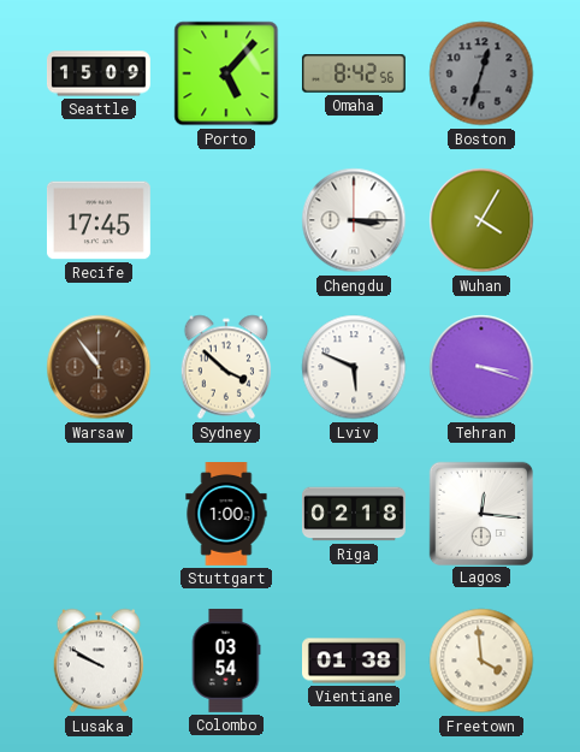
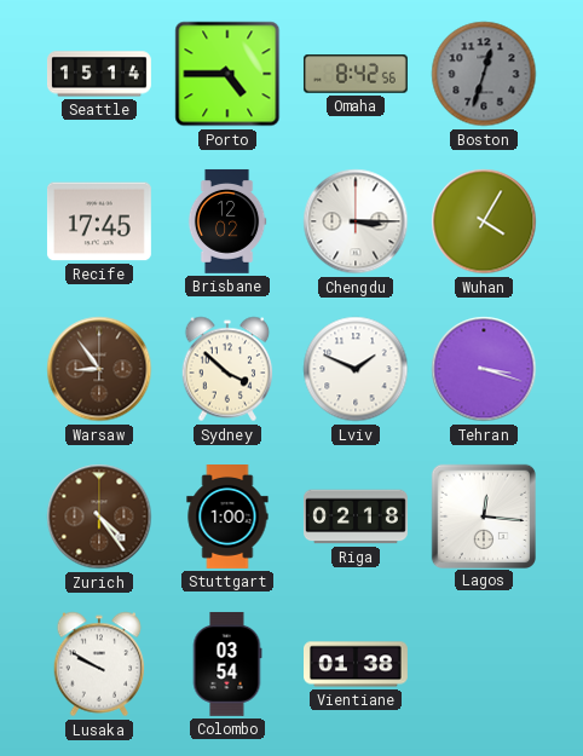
Seattle: 15:09 -> 15:14 (99, 74)
Porto: 5:07 -> 4:45 (227, 74)
Brisbane: none -> 12:02 (227, 221)
Warsaw: 10:54 -> 8:54 (99, 369)
Lviv: 5:49 -> 1:49 (356, 369)
Zurich: none -> 4:24 (99, 516)
Freetown: 3:59 -> none (481, 661)
